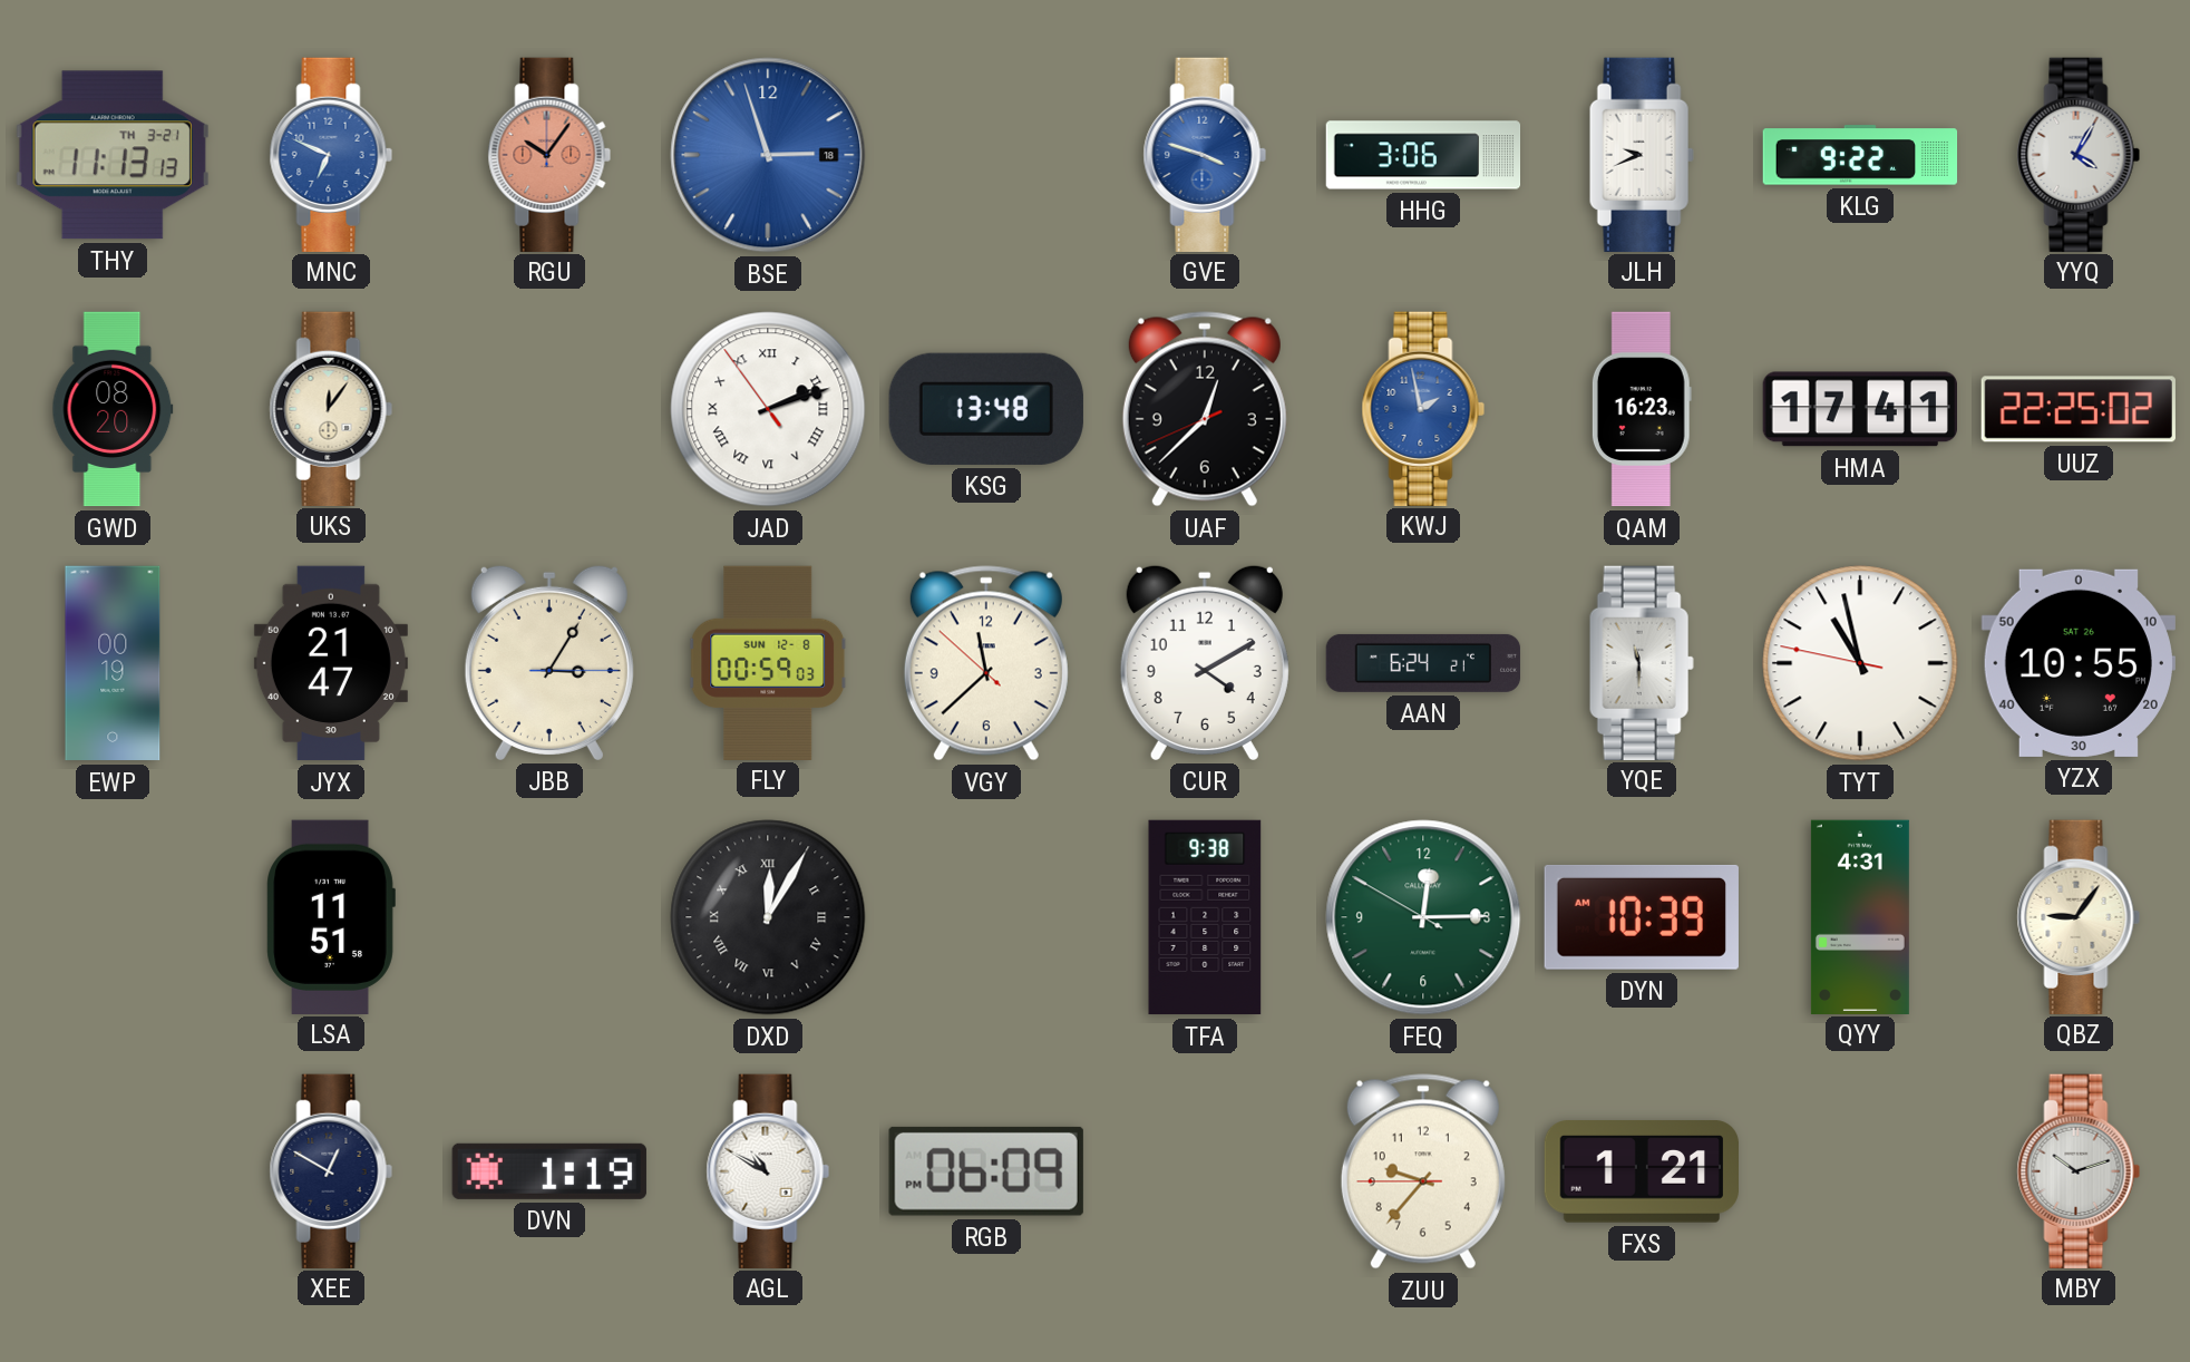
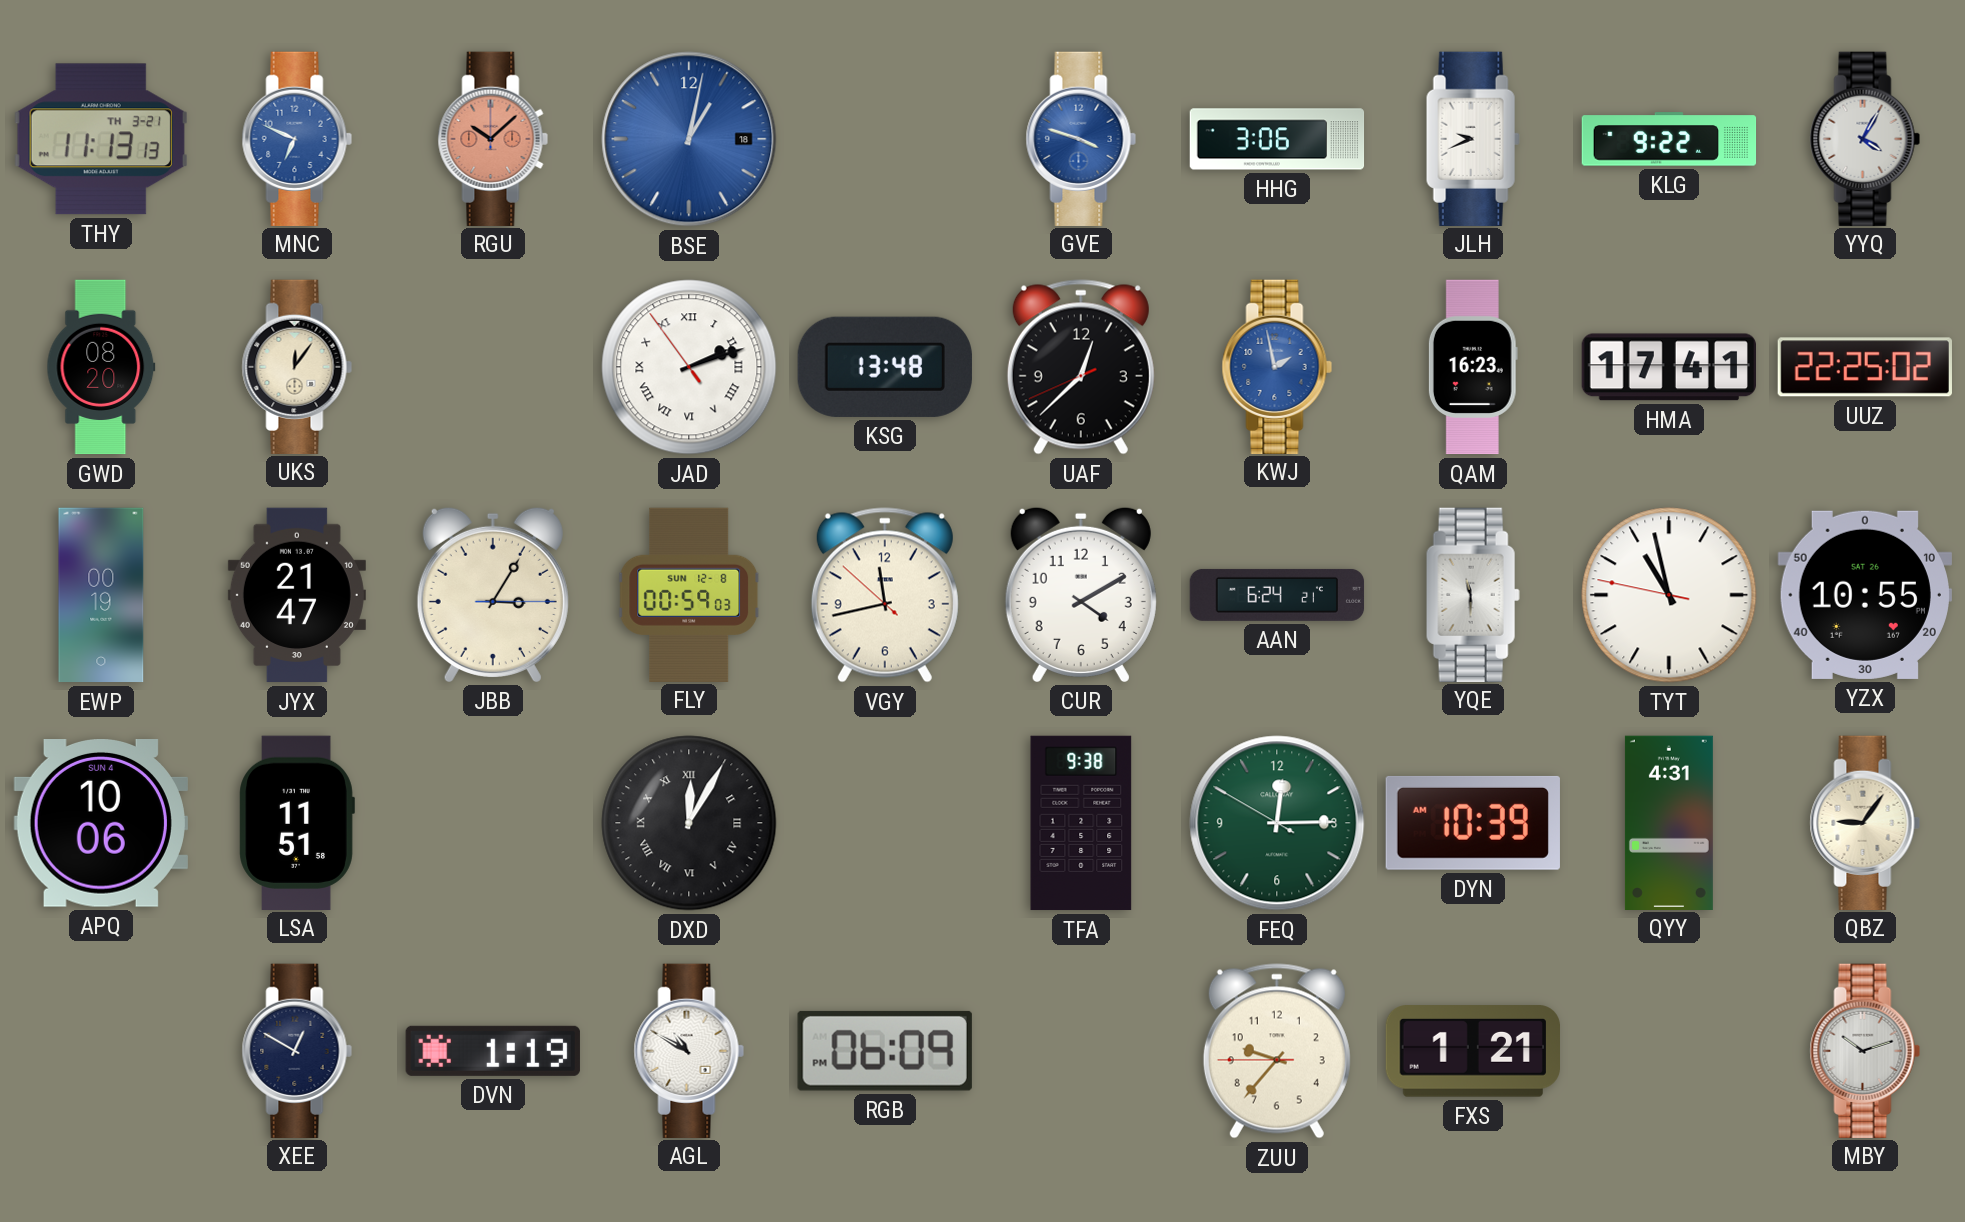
RGU: 10:06 -> 10:08 (493, 138)
BSE: 2:57 -> 1:02 (689, 139)
VGY: 11:37 -> 11:42 (885, 595)
APQ: none -> 10:06 (101, 824)
